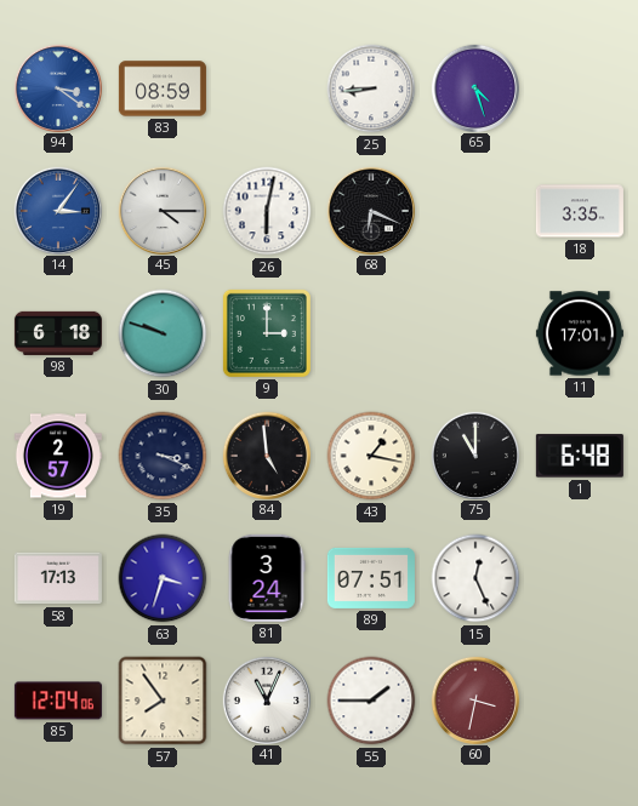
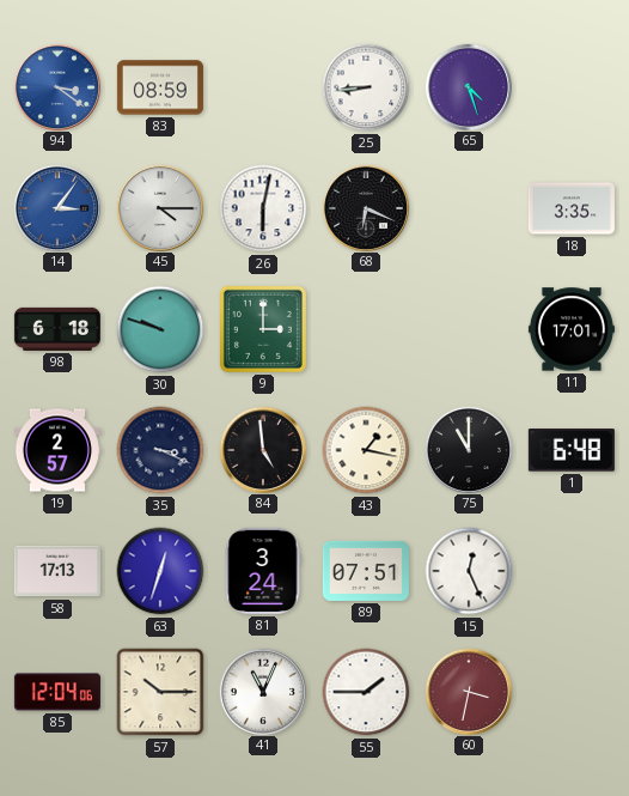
63: 3:33 -> 12:33 (160, 571)
57: 7:54 -> 10:15 (160, 692)
